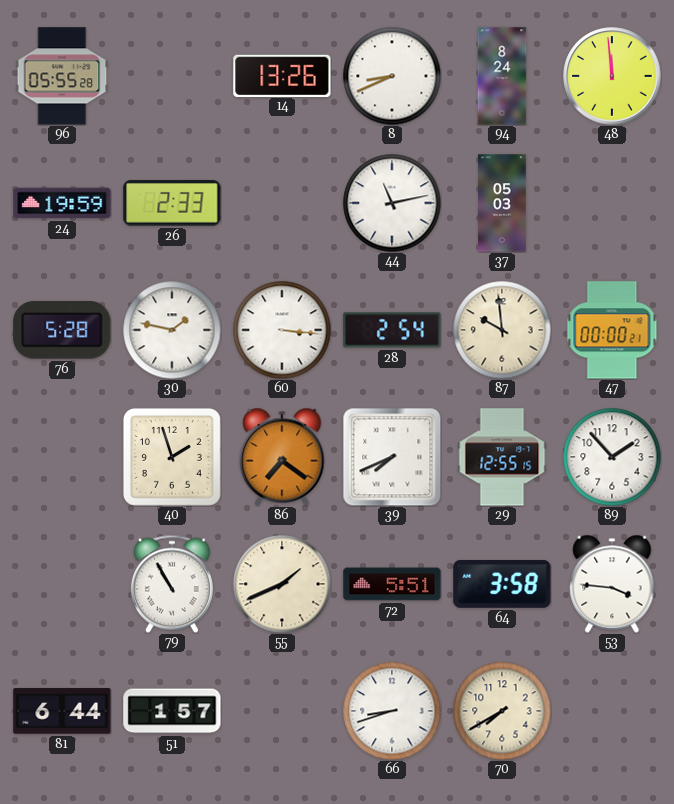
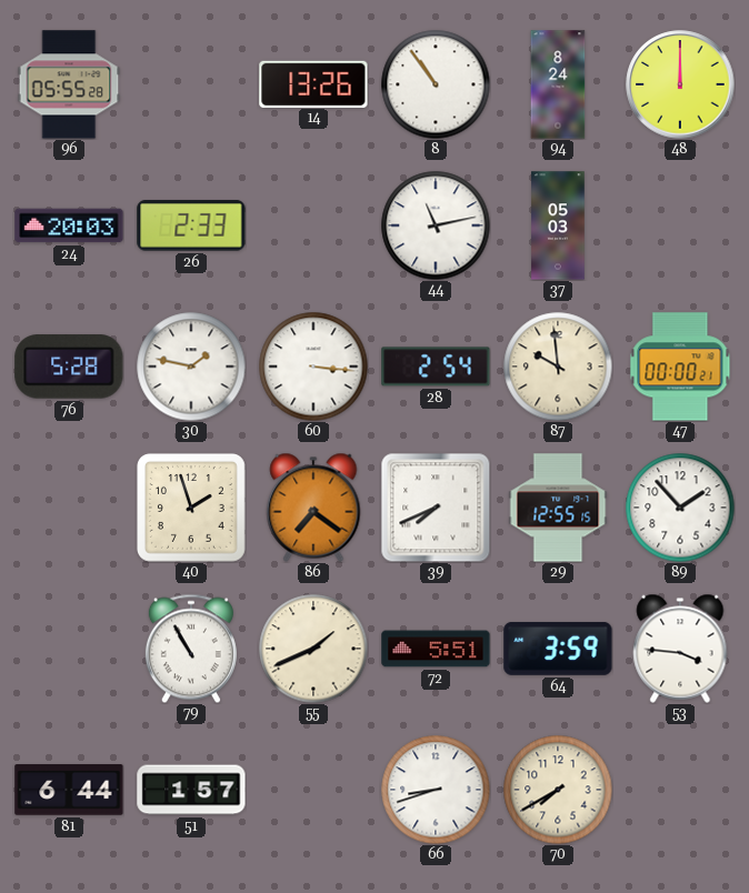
8: 8:41 -> 10:54 (436, 84)
48: 11:59 -> 12:00 (680, 84)
24: 19:59 -> 20:03 (69, 225)
64: 3:58 -> 3:59 (558, 649)
